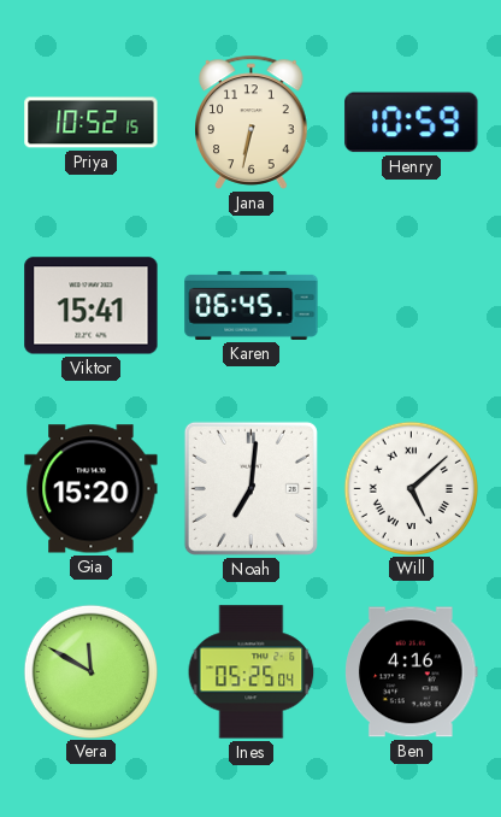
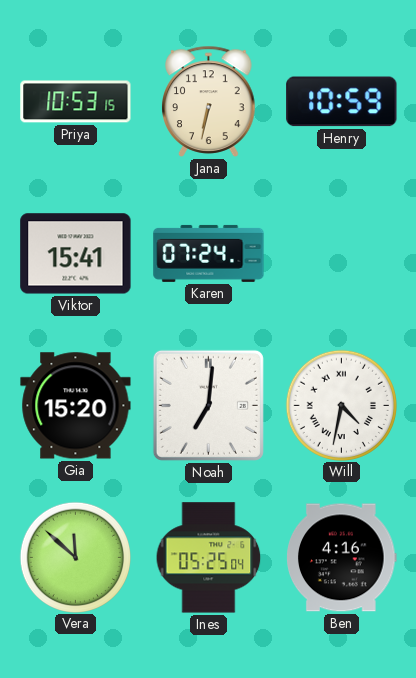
Priya: 10:52 -> 10:53 (76, 102)
Karen: 06:45 -> 07:24 (209, 253)
Will: 5:08 -> 4:32 (341, 405)
Vera: 11:50 -> 11:52 (75, 557)
